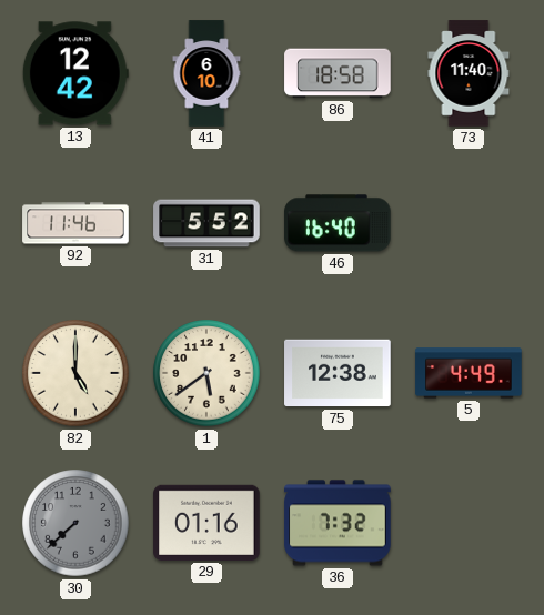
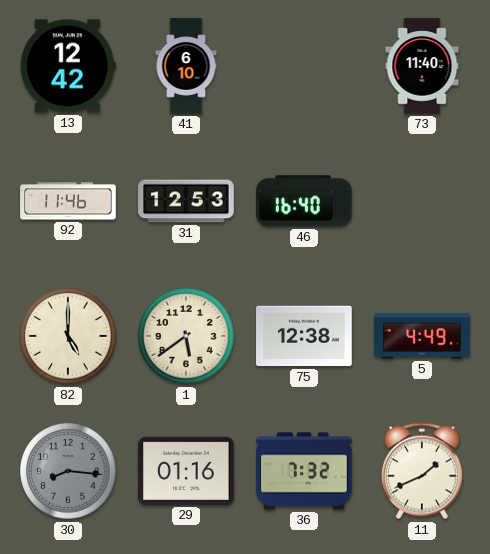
86: 18:58 -> none (338, 73)
31: 5:52 -> 12:53 (186, 201)
30: 7:38 -> 8:16 (68, 471)
11: none -> 1:41 (422, 471)
